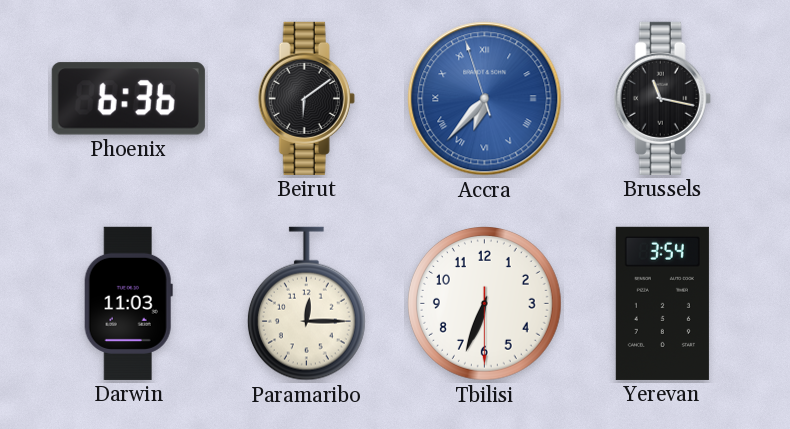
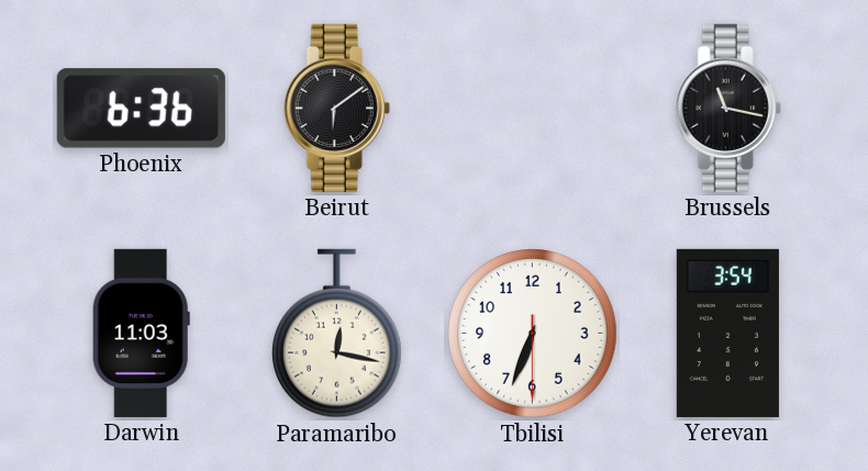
Accra: 6:36 -> none (485, 99)
Paramaribo: 12:15 -> 12:17 (336, 334)
